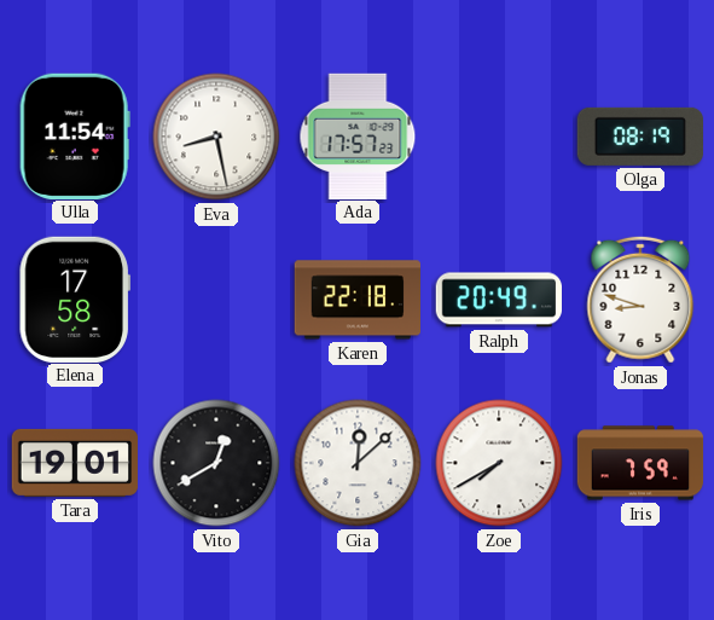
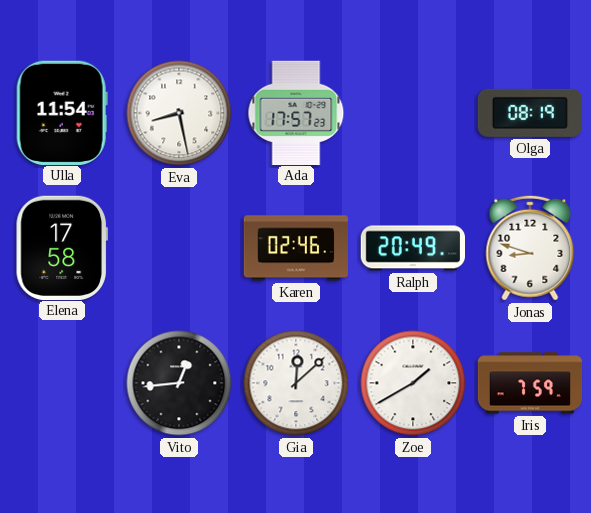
Karen: 22:18 -> 02:46 (295, 248)
Tara: 19:01 -> none (75, 463)
Vito: 12:40 -> 12:44 (179, 383)
Zoe: 7:40 -> 1:40 (413, 383)
